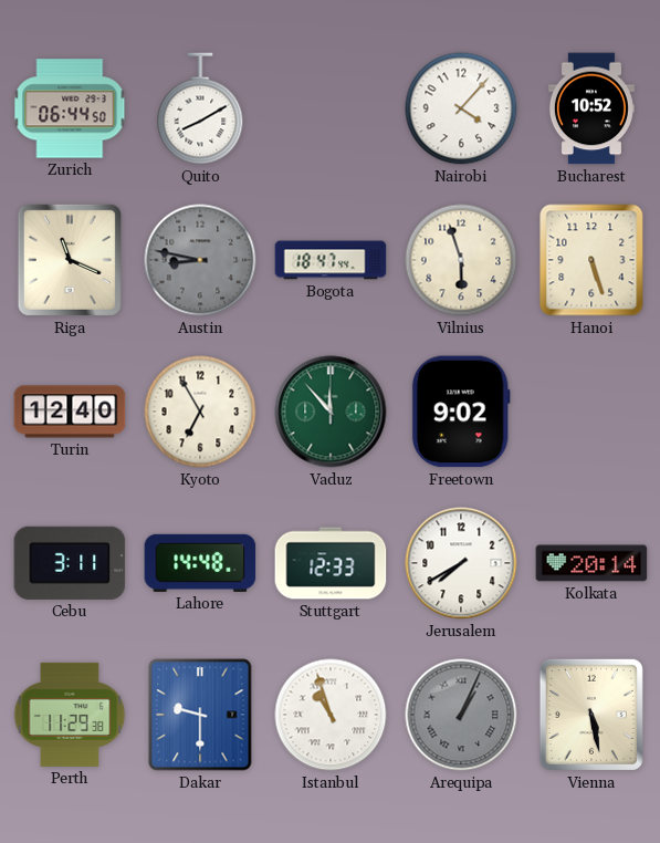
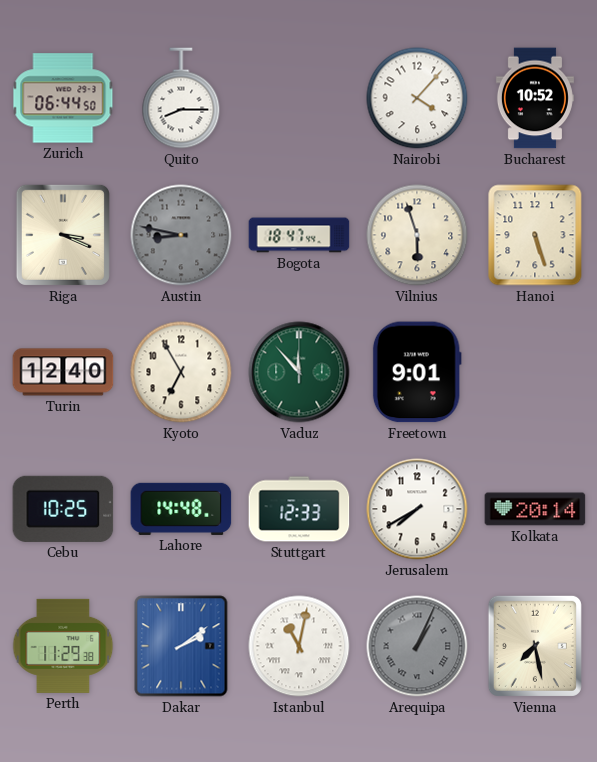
Quito: 8:10 -> 8:15 (181, 98)
Riga: 11:19 -> 3:19 (63, 235)
Freetown: 9:02 -> 9:01 (417, 372)
Cebu: 3:11 -> 10:25 (63, 509)
Dakar: 9:30 -> 2:09 (181, 646)
Istanbul: 10:57 -> 11:02 (299, 646)
Vienna: 5:28 -> 7:28 (535, 646)
